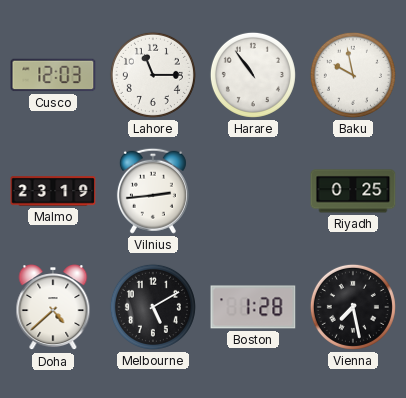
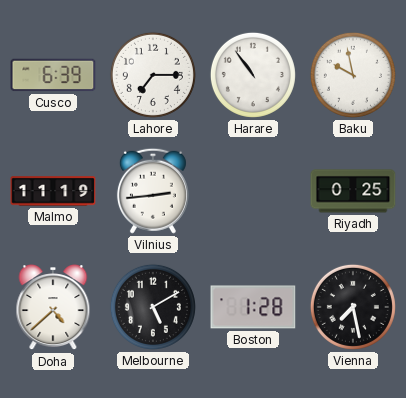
Cusco: 12:03 -> 6:39 (53, 75)
Lahore: 11:15 -> 7:15 (153, 75)
Malmo: 23:19 -> 11:19 (53, 191)
